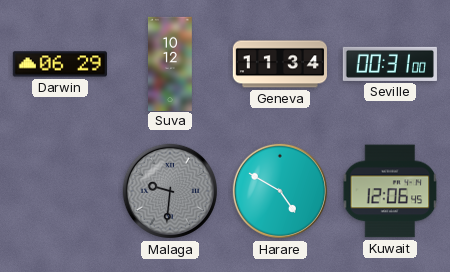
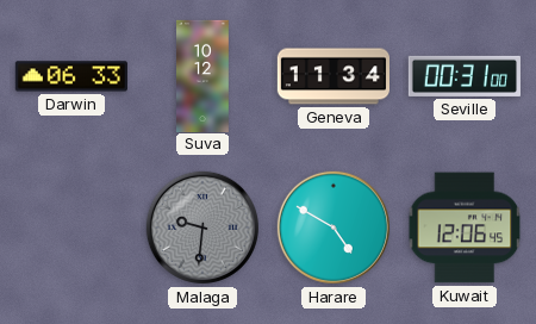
Darwin: 06:29 -> 06:33 (71, 76)
